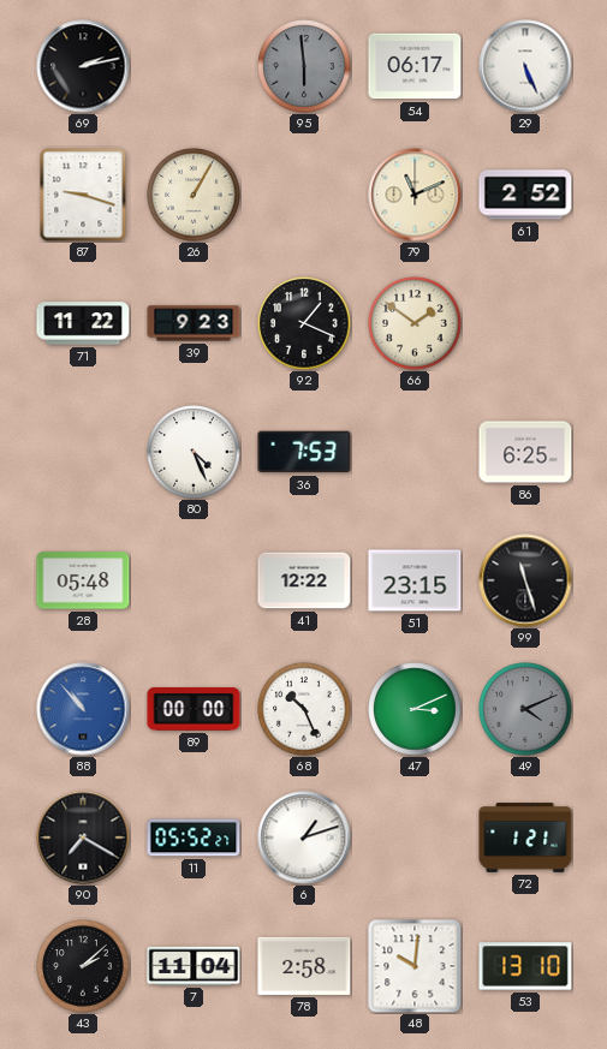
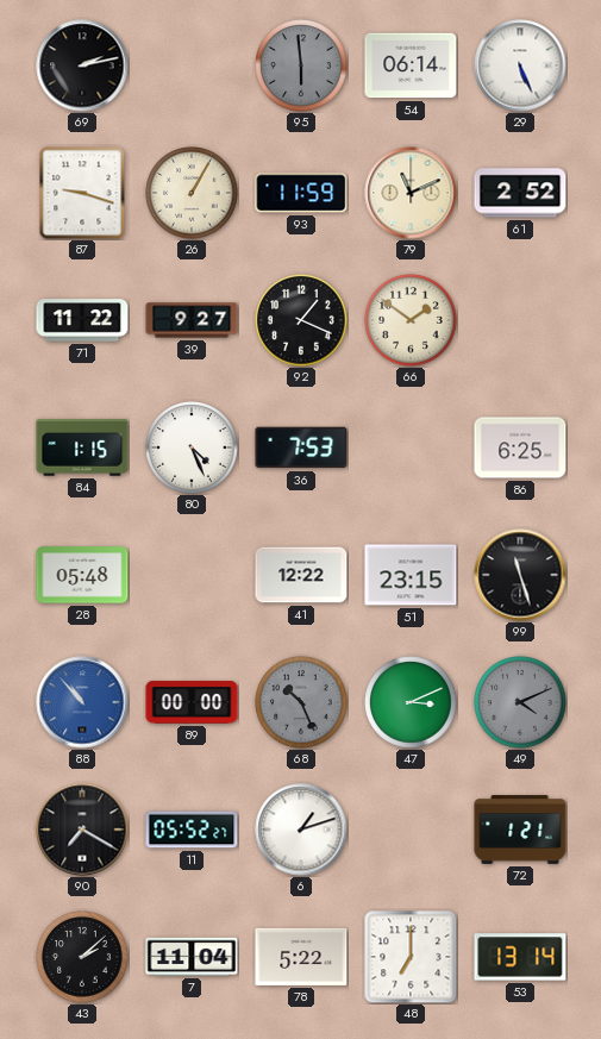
54: 06:17 -> 06:14 (411, 65)
93: none -> 11:59 (301, 193)
39: 9:23 -> 9:27 (192, 320)
84: none -> 1:15 (82, 447)
68 dial: white -> grey (301, 702)
78: 2:58 -> 5:22 (301, 957)
48: 10:01 -> 7:00 (411, 957)
53: 13:10 -> 13:14 (520, 957)
